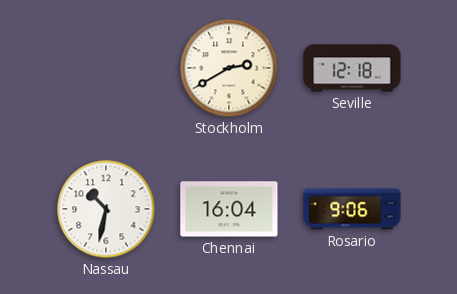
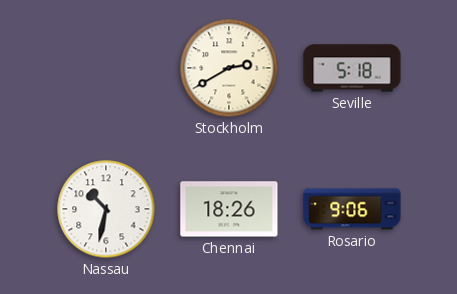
Seville: 12:18 -> 5:18 (352, 68)
Chennai: 16:04 -> 18:26 (229, 209)
